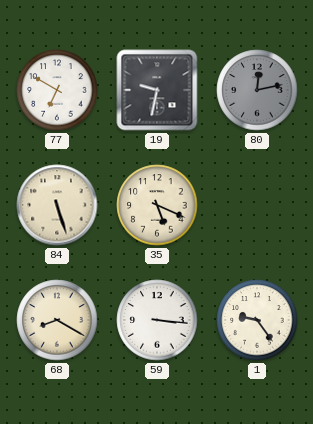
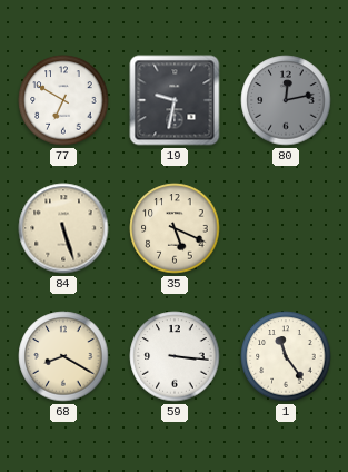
1: 9:24 -> 11:24 (286, 356)
